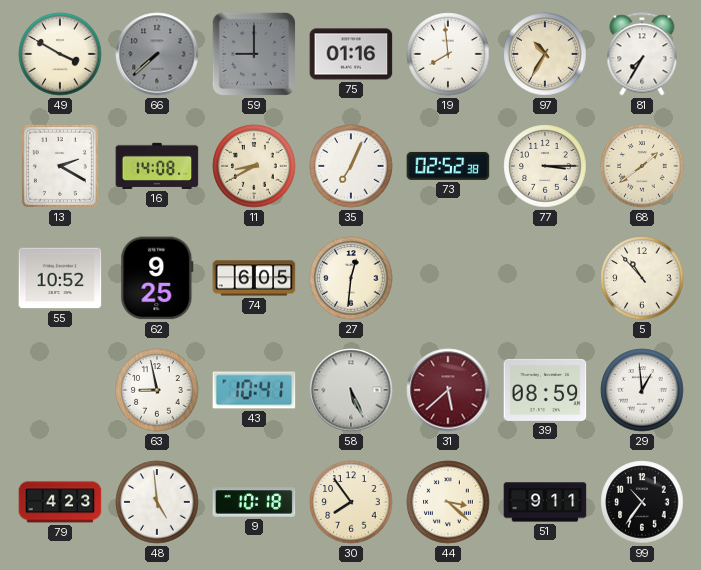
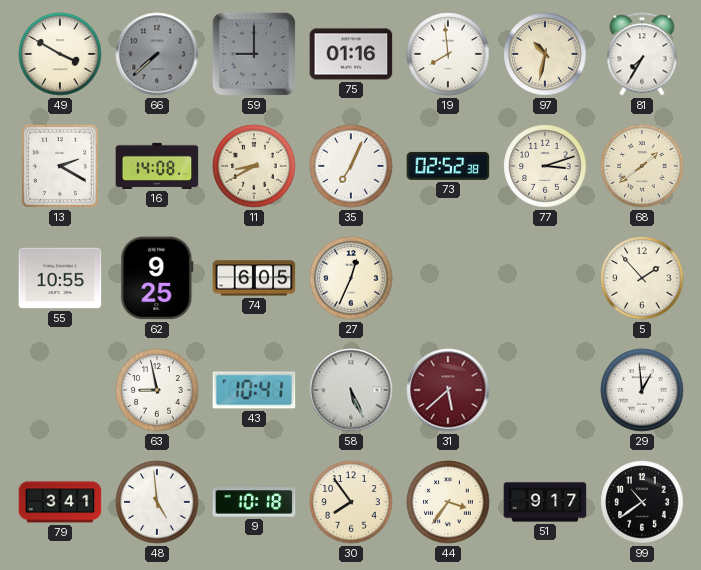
97: 10:35 -> 10:32 (545, 54)
77: 3:15 -> 3:12 (545, 166)
55: 10:52 -> 10:55 (60, 278)
27: 12:31 -> 12:34 (351, 278)
5: 10:53 -> 1:53 (642, 278)
39: 08:59 -> none (545, 390)
79: 4:23 -> 3:41 (60, 502)
44: 3:22 -> 3:36 (448, 502)
51: 9:11 -> 9:17 (545, 502)
99: 10:36 -> 10:39 (642, 502)
